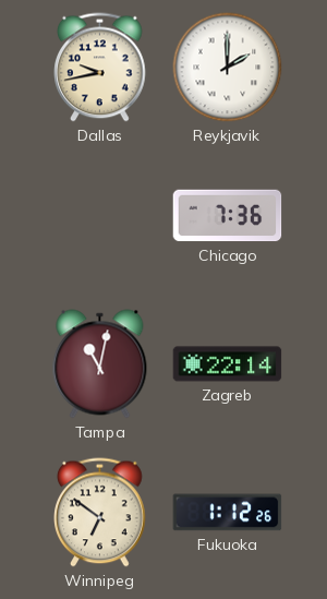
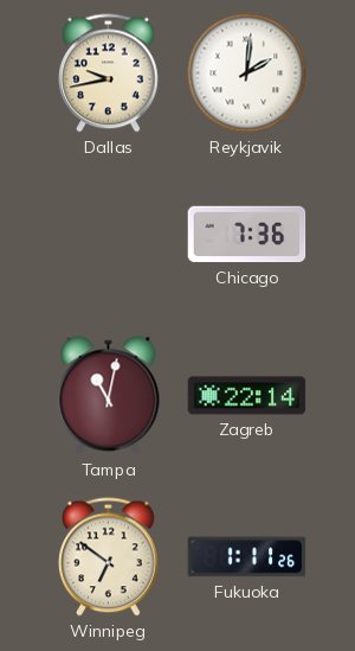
Reykjavik: 2:00 -> 2:01 (247, 74)
Fukuoka: 1:12 -> 1:11 (247, 557)
